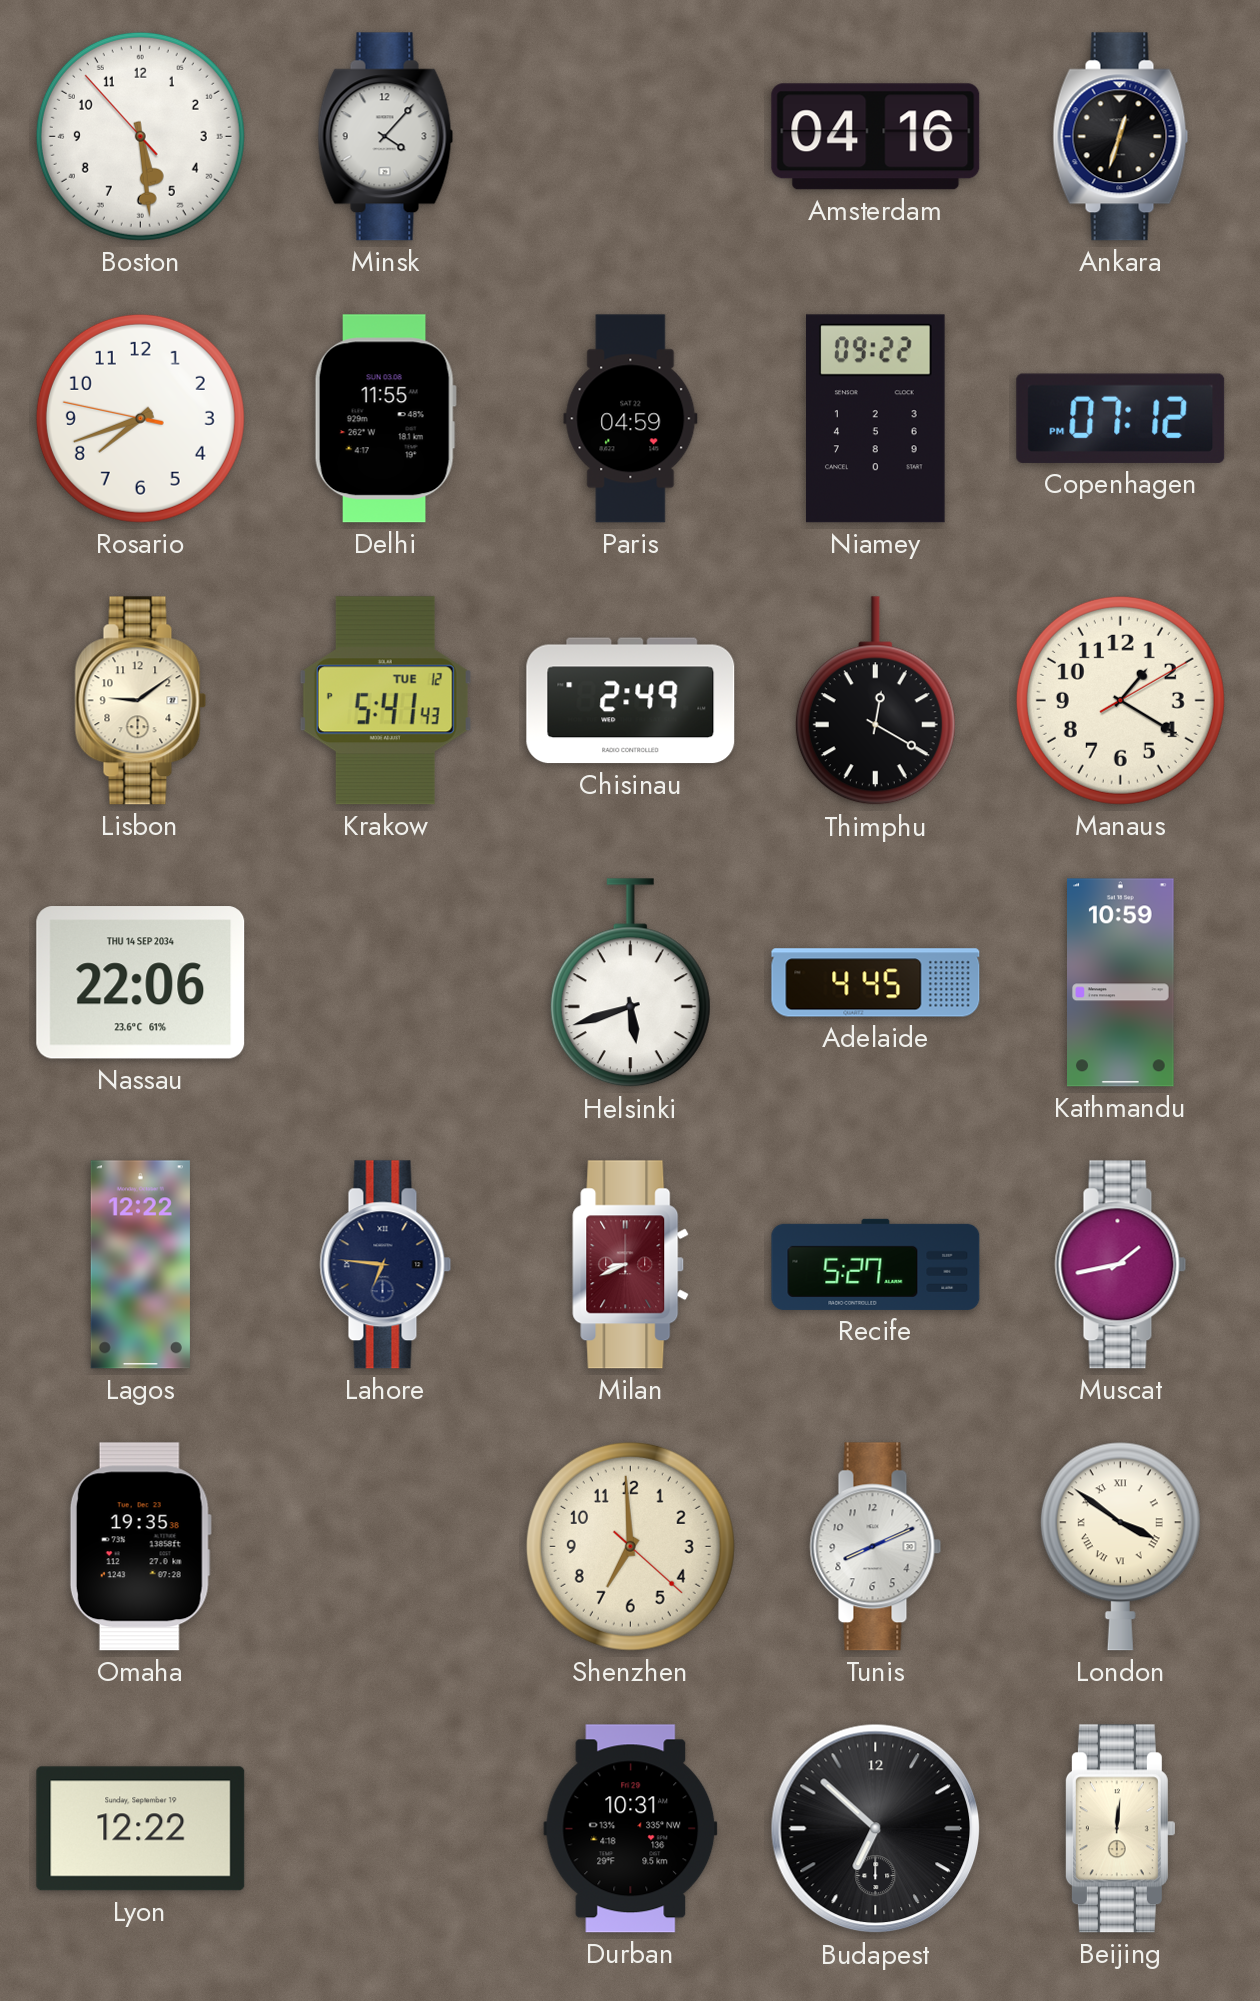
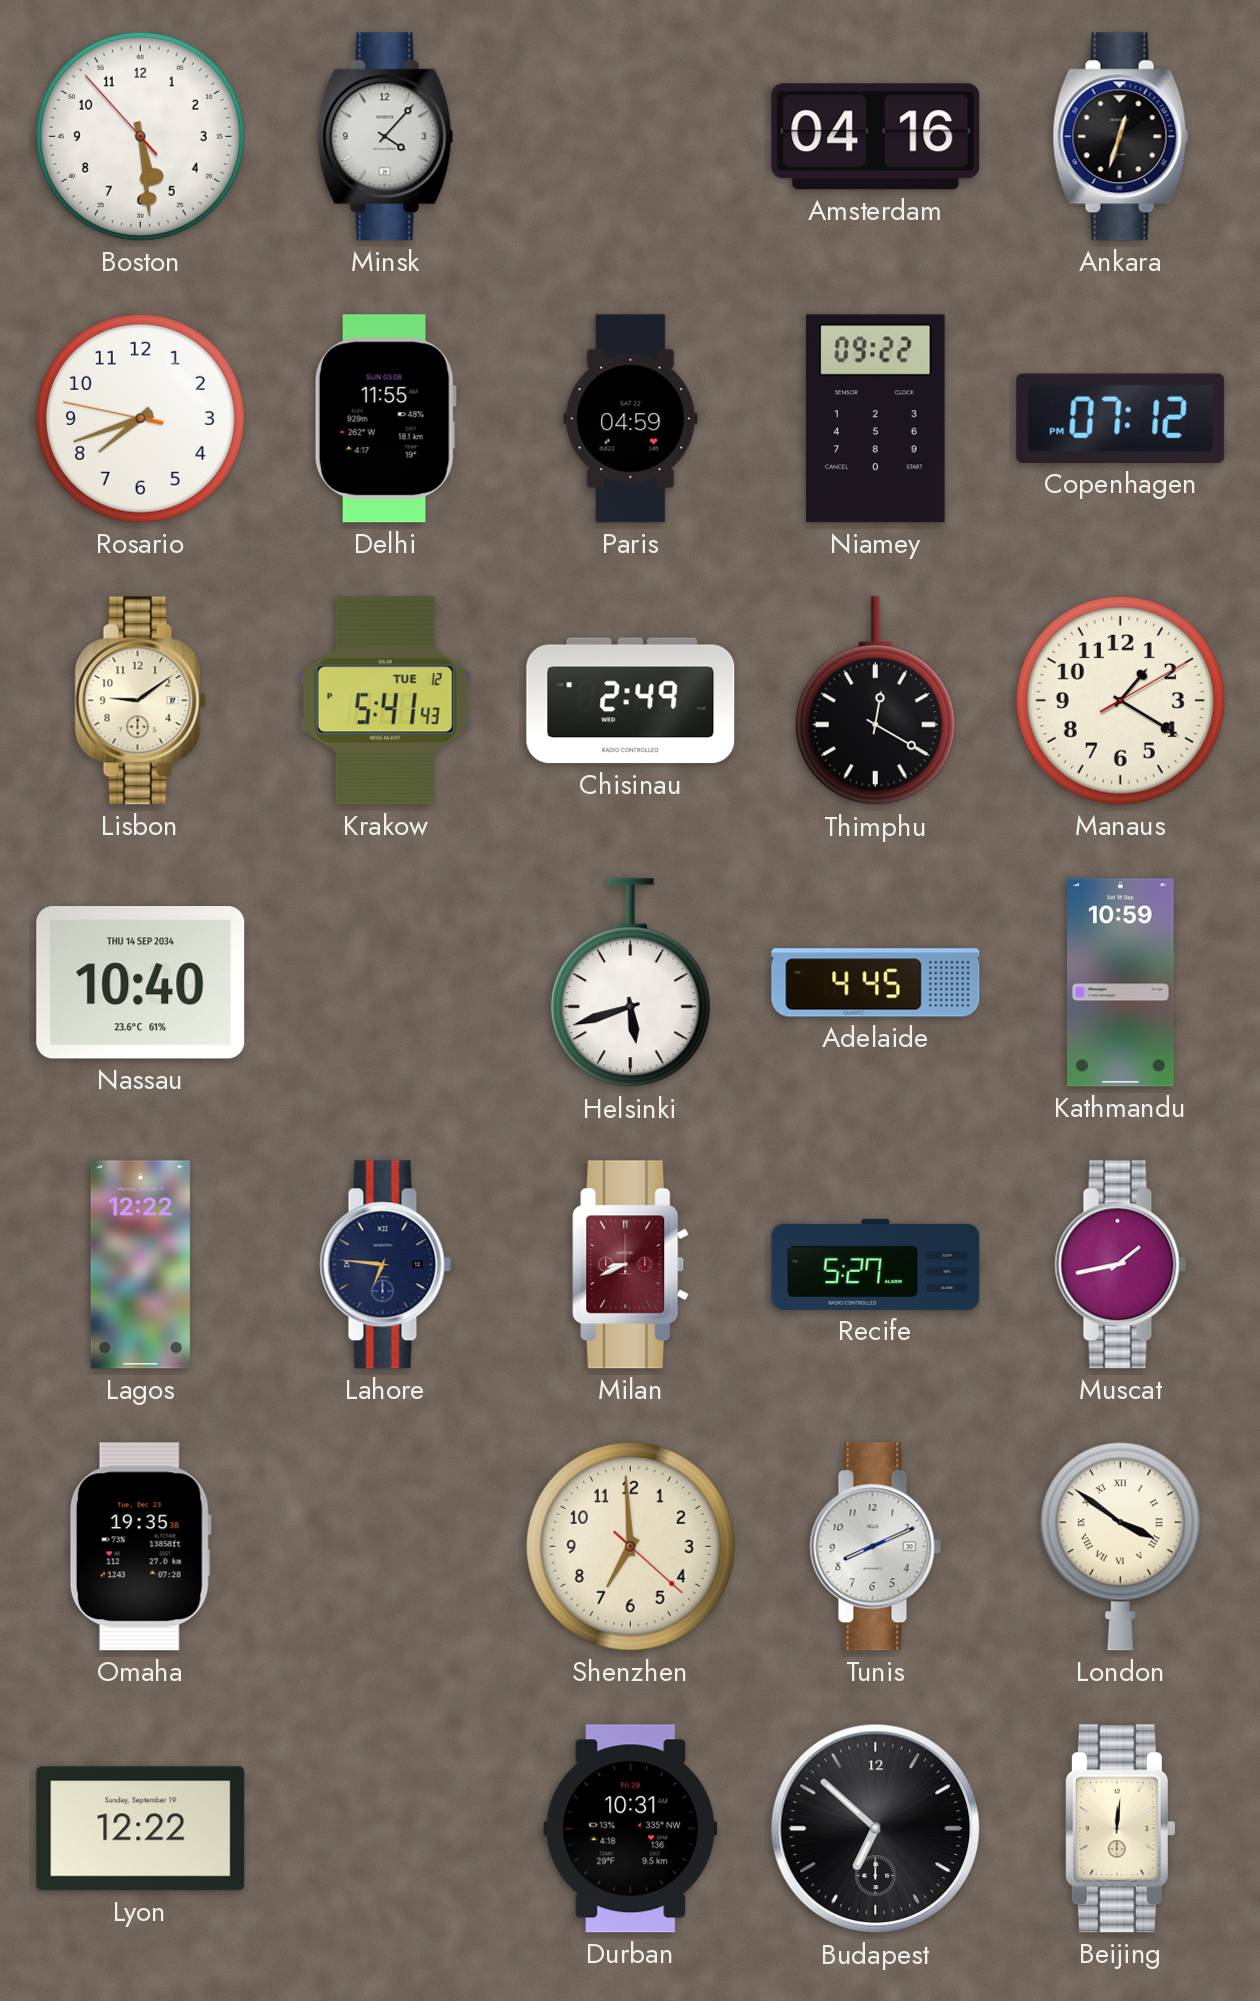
Nassau: 22:06 -> 10:40 (141, 983)
